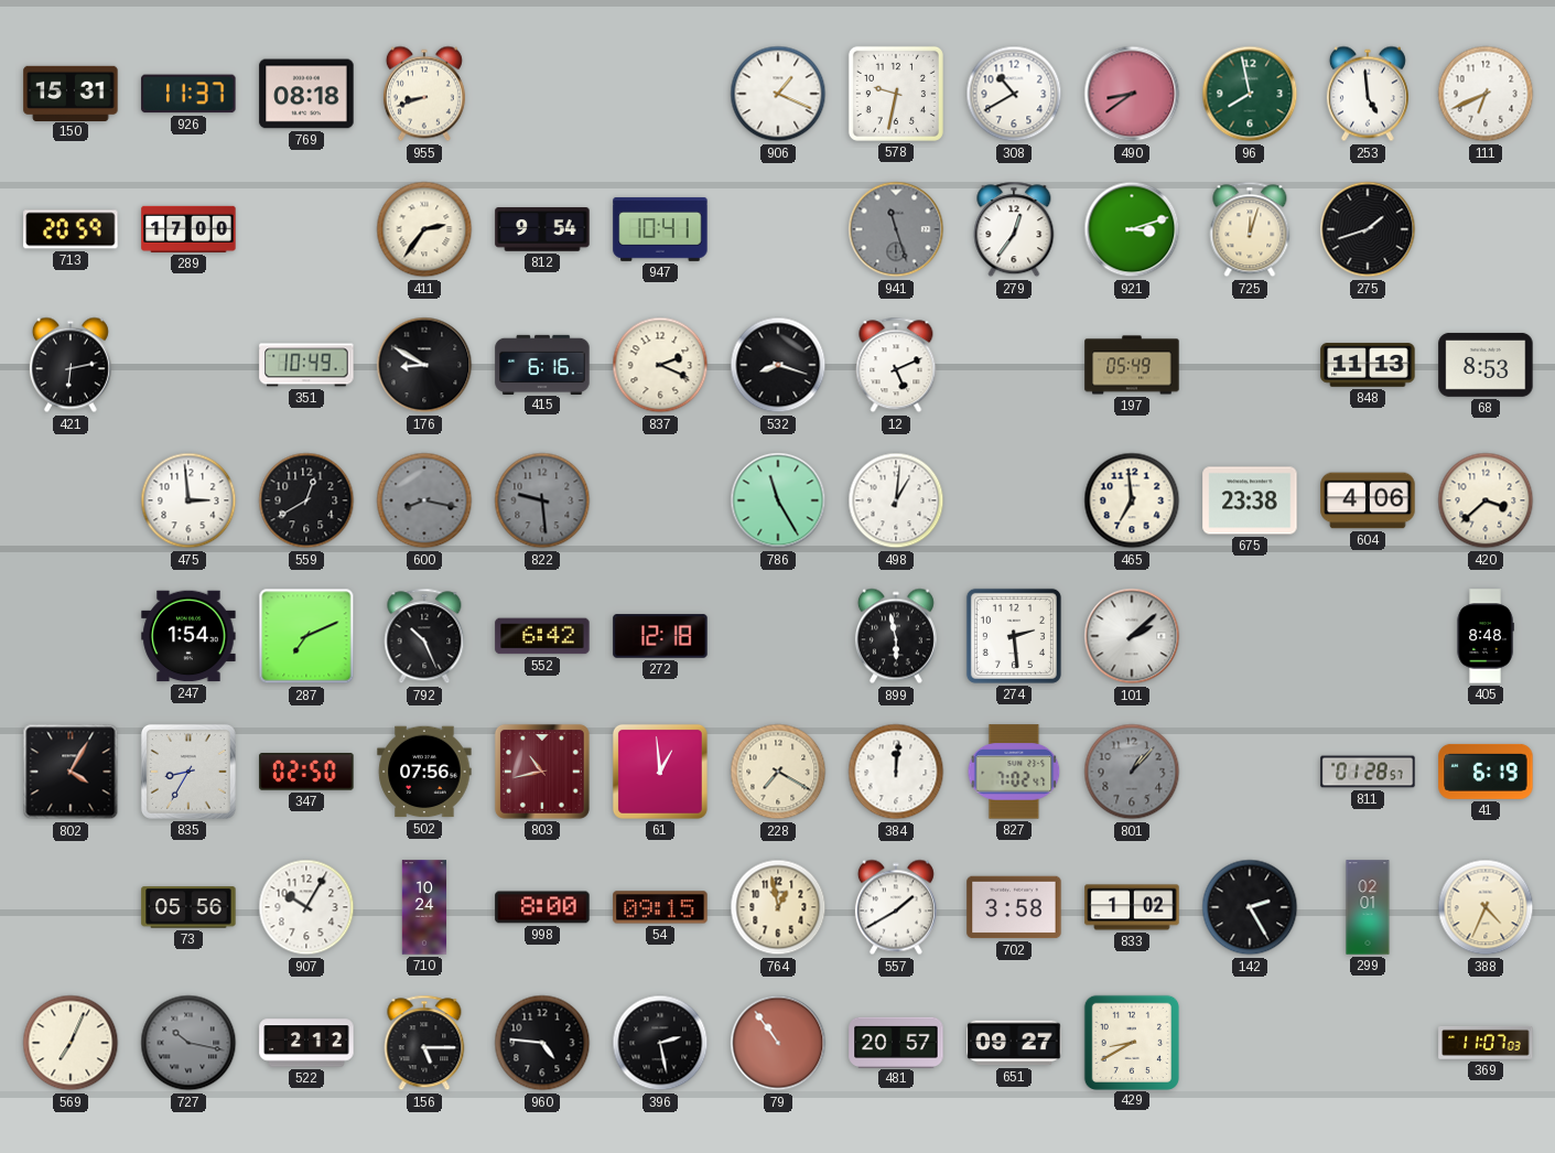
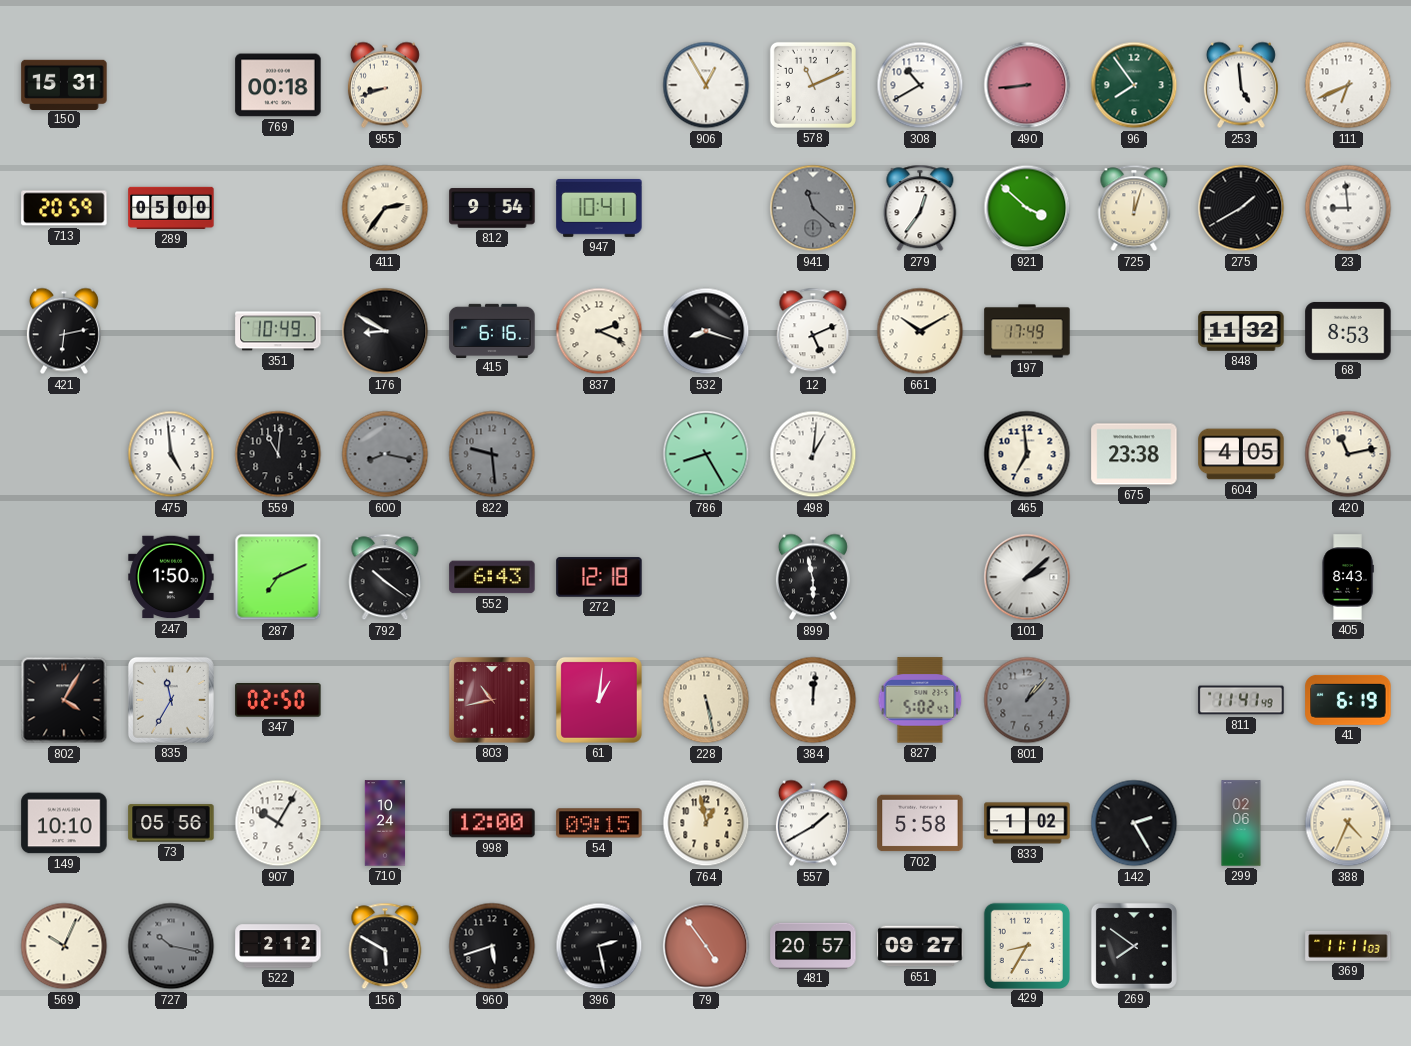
926: 11:37 -> none (188, 94)
769: 08:18 -> 00:18 (278, 85)
906: 1:19 -> 12:55 (706, 85)
578: 9:32 -> 11:11 (813, 85)
490: 8:39 -> 8:44 (1027, 85)
96: 7:58 -> 7:54 (1134, 85)
289: 17:00 -> 05:00 (171, 208)
941: 11:27 -> 11:22 (813, 208)
921: 3:12 -> 3:52 (1027, 208)
275: 1:42 -> 1:40 (1241, 208)
23: none -> 8:59 (1348, 208)
661: none -> 10:10 (920, 331)
197: 05:49 -> 17:49 (1027, 331)
848: 11:13 -> 11:32 (1241, 331)
475: 2:59 -> 4:59 (171, 454)
559: 12:40 -> 11:01 (278, 454)
786: 11:25 -> 8:25 (706, 454)
604: 4:06 -> 4:05 (1241, 454)
420: 3:38 -> 11:13 (1348, 454)
247: 1:54 -> 1:50 (171, 577)
792: 10:26 -> 10:21 (385, 577)
552: 6:42 -> 6:43 (492, 577)
274: 2:29 -> none (1014, 636)
405: 8:48 -> 8:43 (1348, 577)
835: 8:35 -> 11:35 (171, 700)
502: 07:56 -> none (424, 772)
61: 12:59 -> 1:01 (599, 700)
228: 7:20 -> 5:28 (706, 700)
827: 7:02 -> 5:02 (920, 700)
811: 01:28 -> 11:41 (1241, 700)
149: none -> 10:10 (64, 823)
998: 8:00 -> 12:00 (492, 823)
702: 3:58 -> 5:58 (920, 823)
299: 02:01 -> 02:06 (1241, 823)
569: 7:04 -> 10:04 (64, 946)
156: 5:15 -> 5:50 (385, 946)
960: 4:46 -> 5:42 (492, 946)
79: 10:54 -> 4:54 (706, 946)
429: 8:40 -> 8:35 (1026, 945)
269: none -> 7:51 (1134, 946)
369: 11:07 -> 11:11 (1348, 946)
